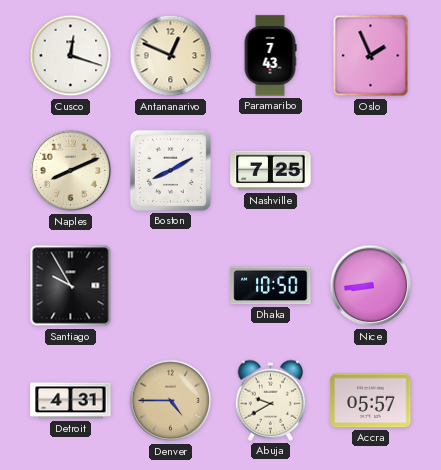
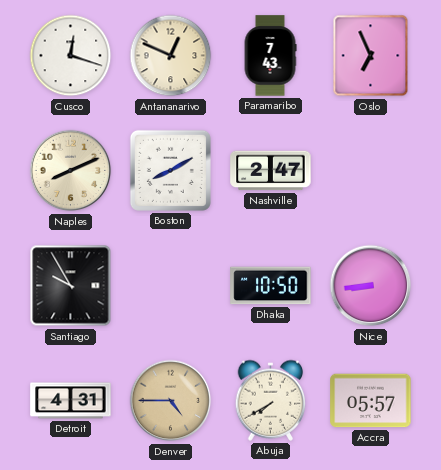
Oslo: 1:56 -> 6:56 (371, 56)
Nashville: 7:25 -> 2:47 (271, 171)
Abuja: 9:40 -> 7:40 (271, 400)
